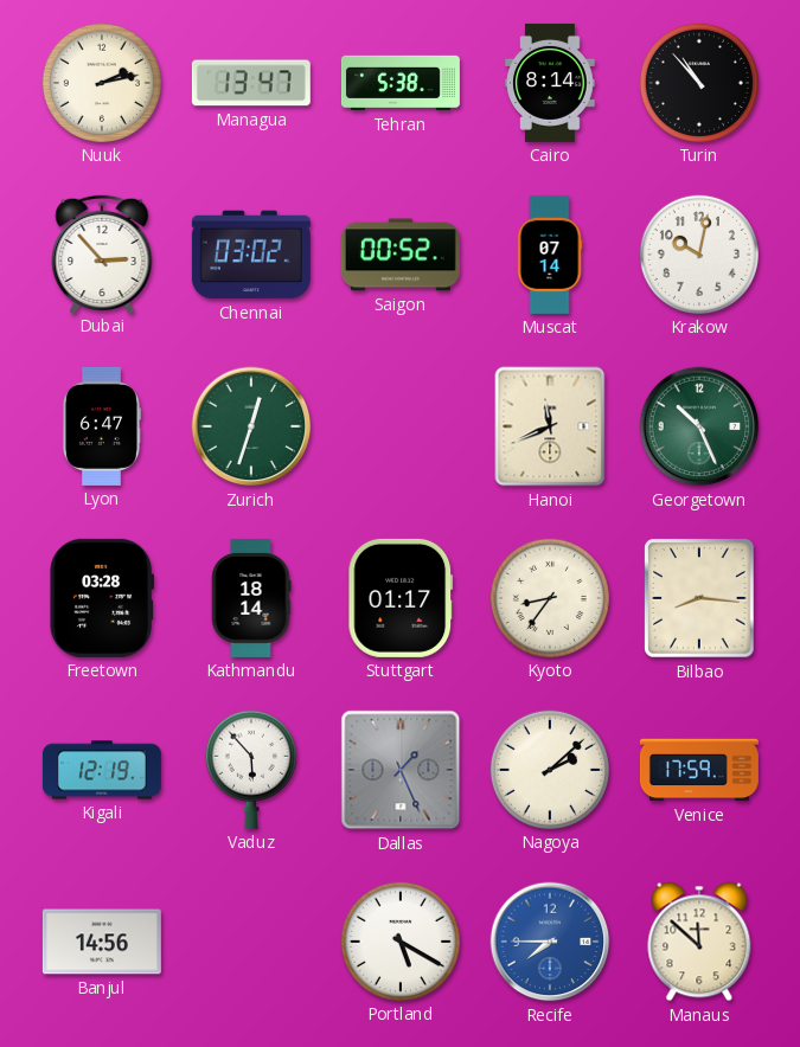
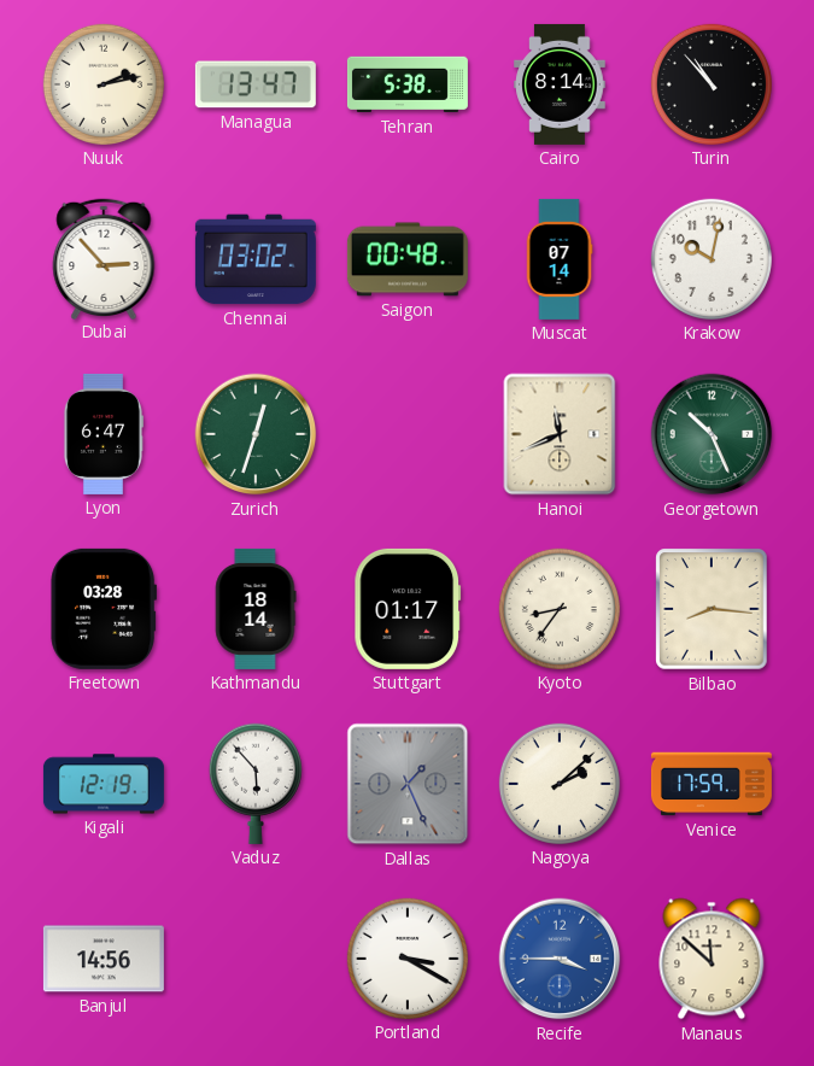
Saigon: 00:52 -> 00:48 (408, 259)
Portland: 5:20 -> 3:20 (408, 959)
Recife: 7:45 -> 3:45 (560, 959)
